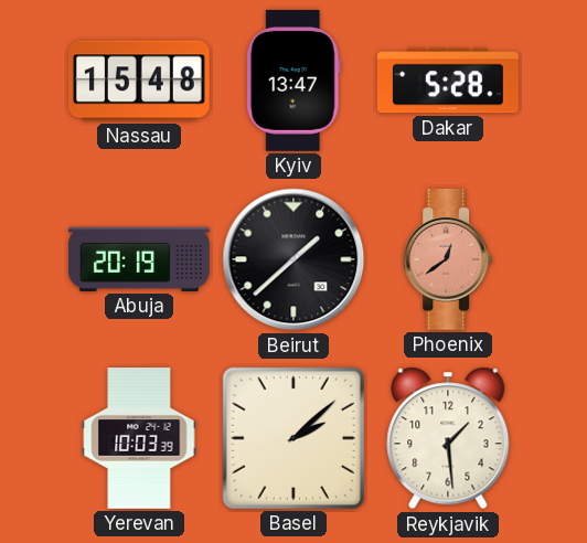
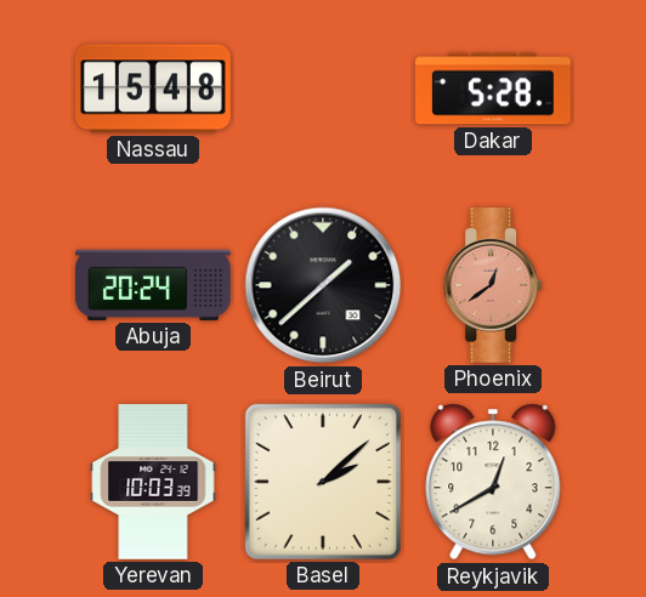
Kyiv: 13:47 -> none (293, 81)
Abuja: 20:19 -> 20:24 (154, 285)
Reykjavik: 1:29 -> 12:40 (493, 482)
